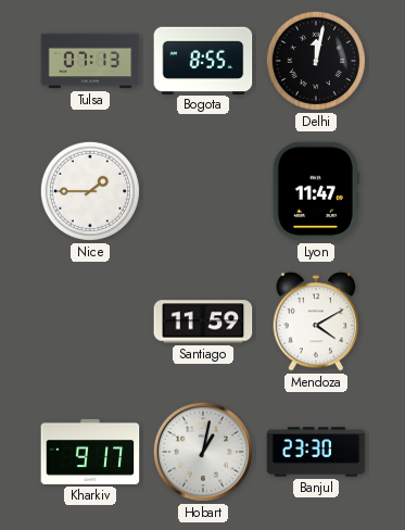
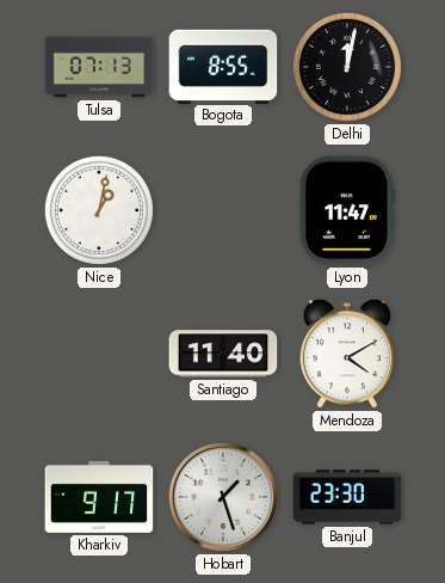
Nice: 1:45 -> 1:02 (99, 210)
Santiago: 11:59 -> 11:40 (223, 354)
Hobart: 1:02 -> 1:27 (223, 497)
